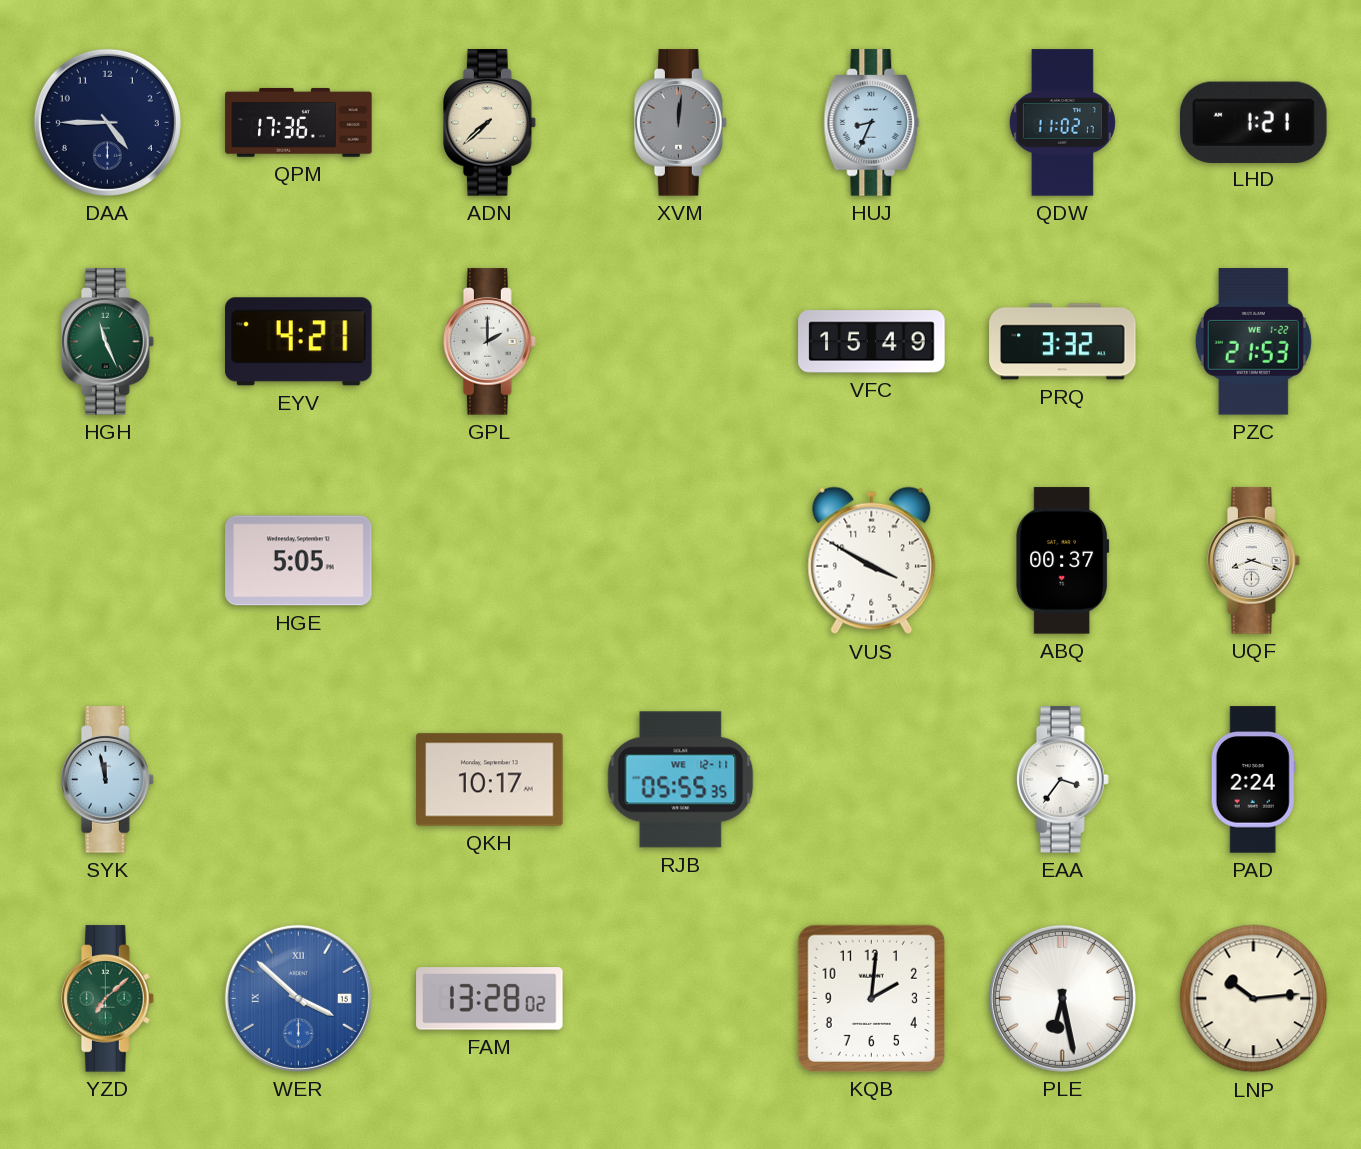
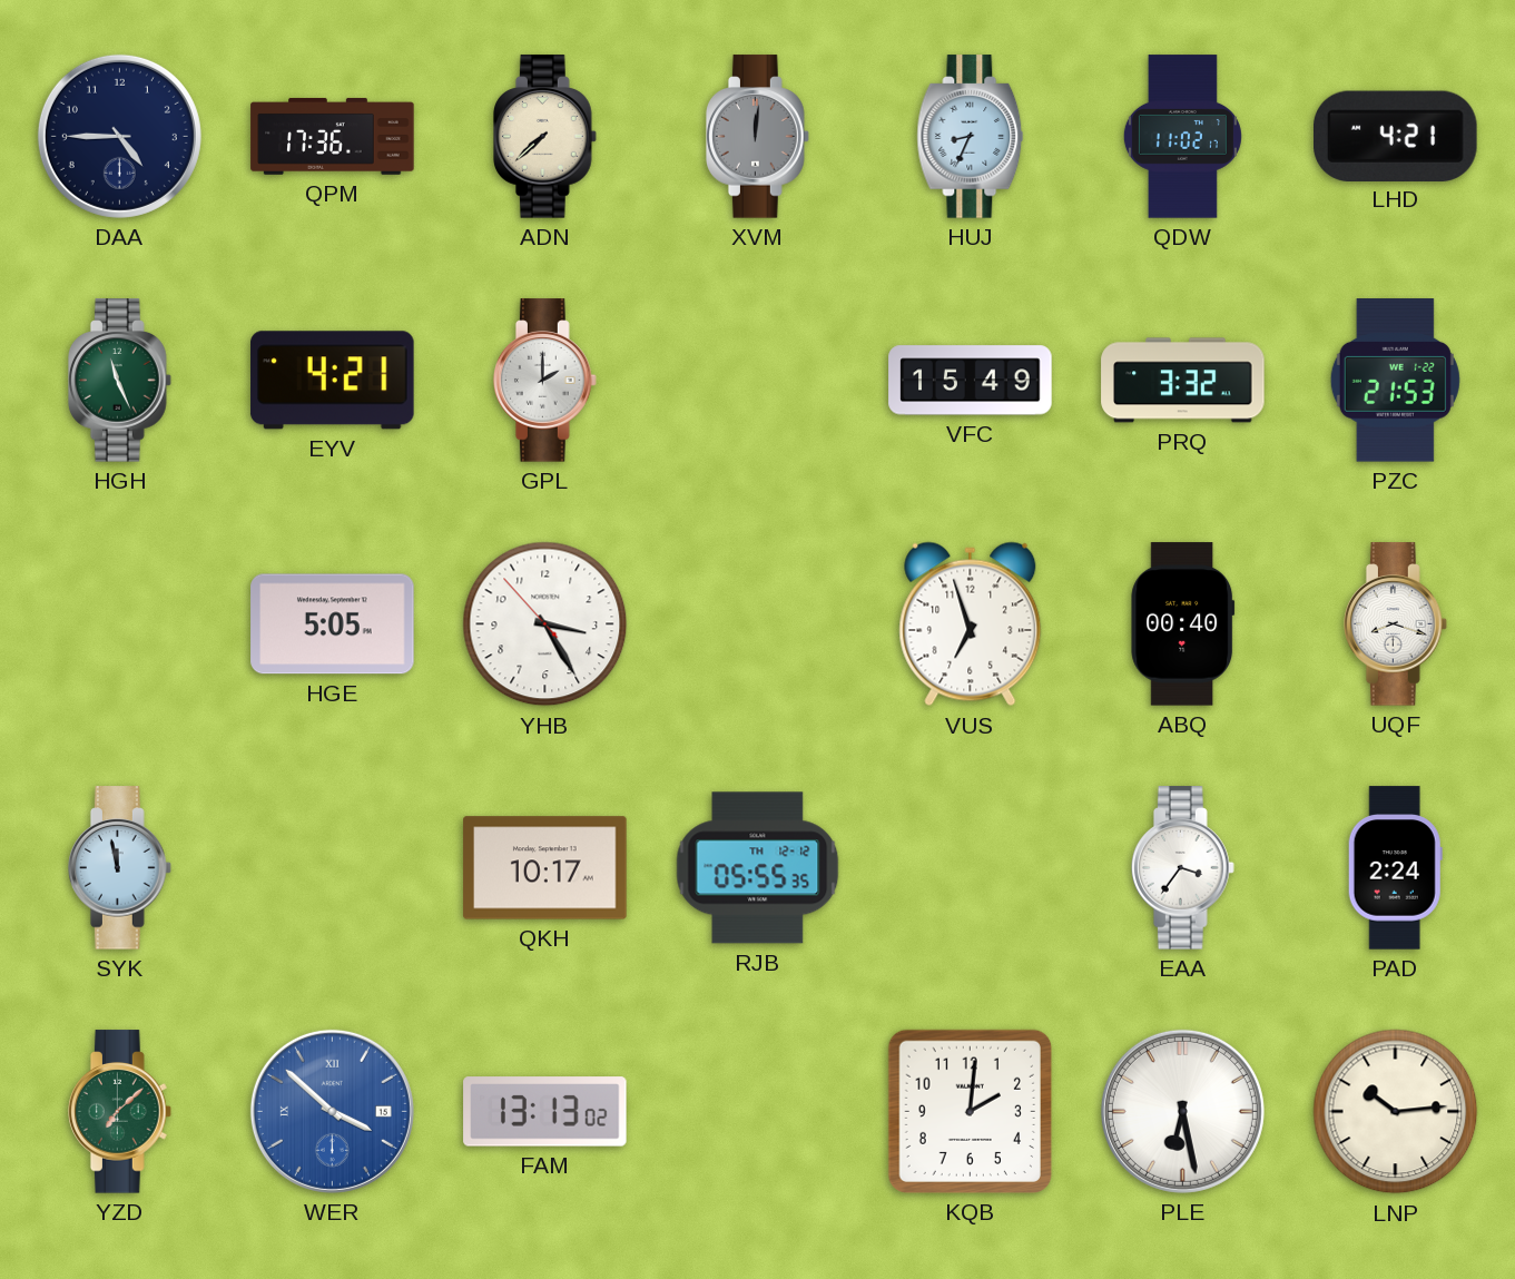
LHD: 1:21 -> 4:21 (1396, 136)
YHB: none -> 3:24 (545, 624)
VUS: 3:50 -> 6:57 (971, 624)
ABQ: 00:37 -> 00:40 (1183, 624)
RJB date: WE 12-11 -> TH 12-12 (758, 868)
FAM: 13:28 -> 13:13 (545, 1112)
